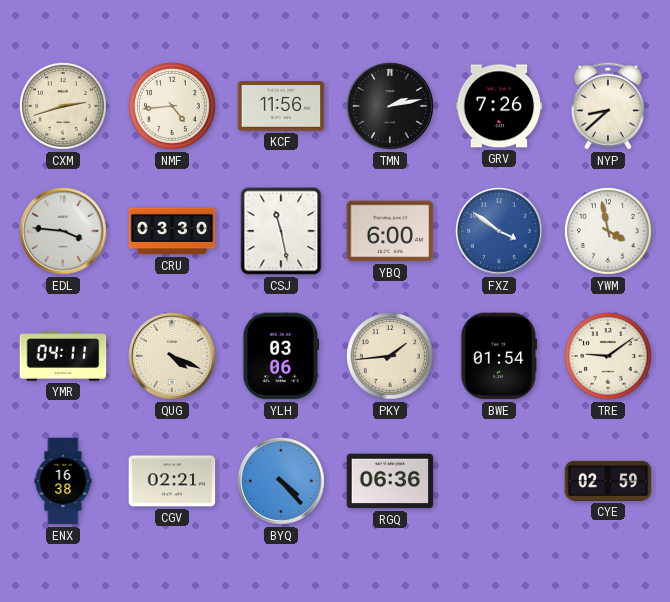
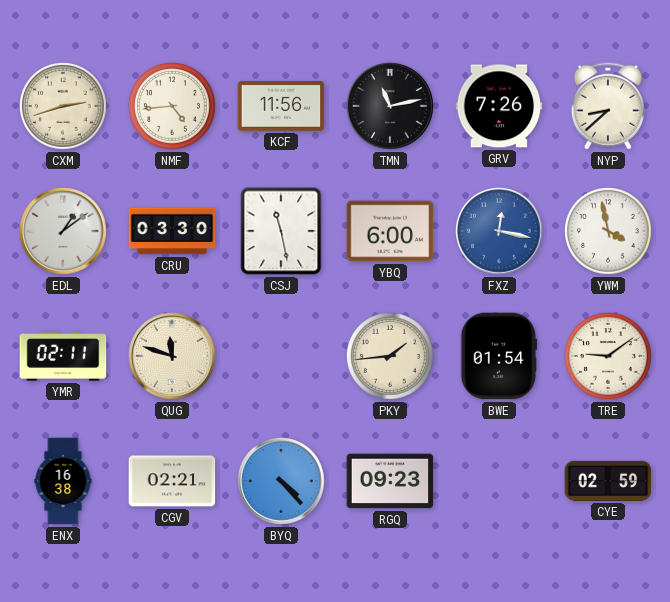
TMN: 2:13 -> 11:13 (390, 106)
EDL: 3:46 -> 1:09 (63, 231)
FXZ: 3:51 -> 12:17 (499, 231)
YMR: 04:11 -> 02:11 (63, 356)
QUG: 4:19 -> 11:48 (172, 356)
YLH: 03:06 -> none (281, 356)
RGQ: 06:36 -> 09:23 (390, 481)
